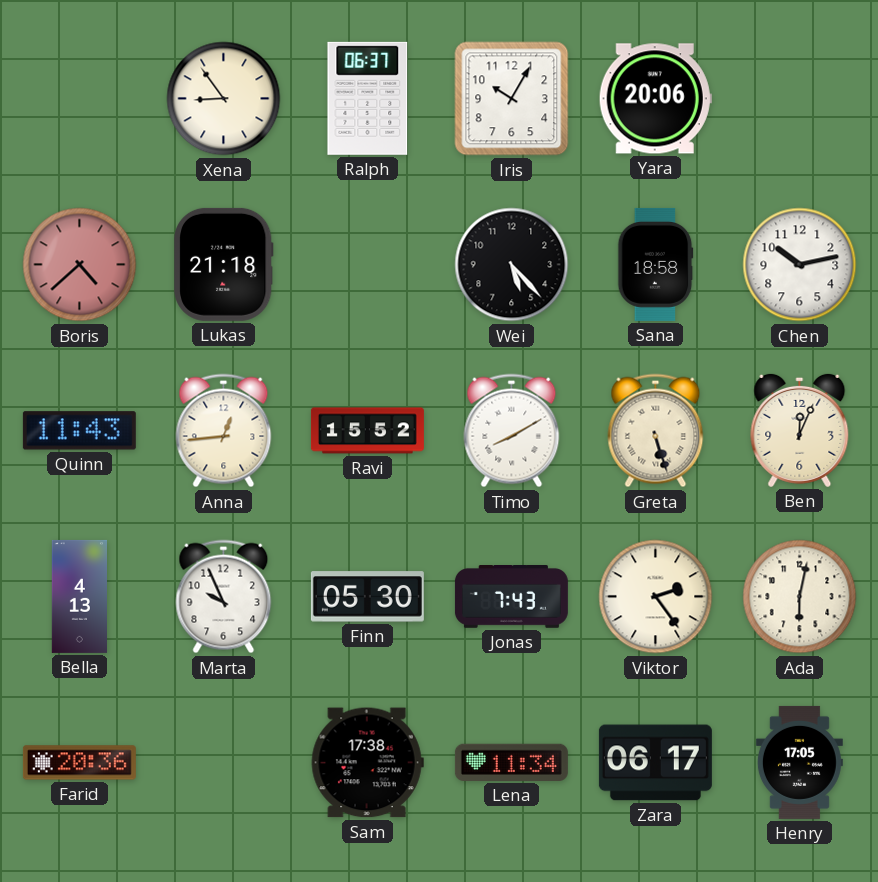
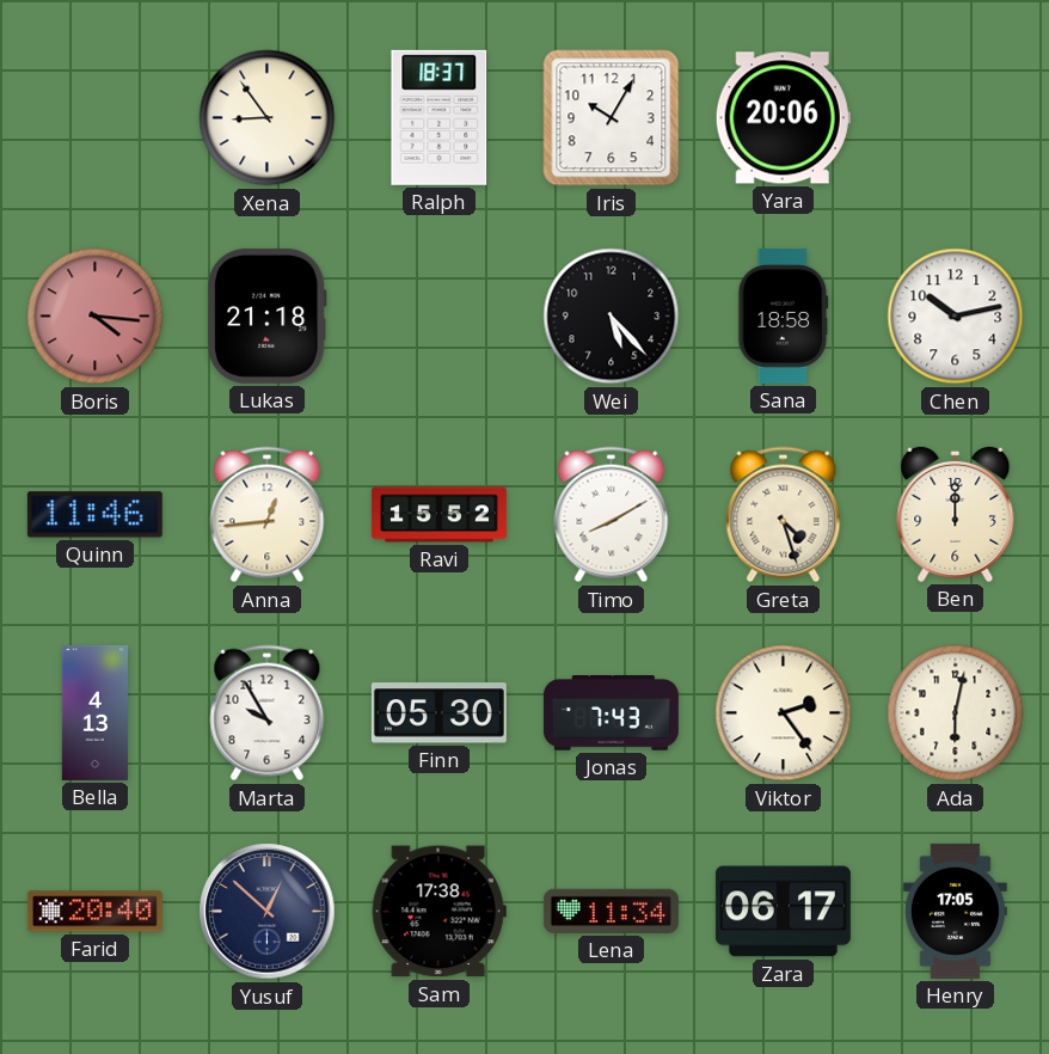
Ralph: 06:37 -> 18:37 (440, 117)
Boris: 4:38 -> 4:16 (96, 317)
Quinn: 11:43 -> 11:46 (94, 515)
Greta: 5:27 -> 4:27 (784, 515)
Ben: 12:04 -> 12:00 (956, 514)
Marta: 9:56 -> 9:55 (268, 713)
Farid: 20:36 -> 20:40 (94, 912)
Yusuf: none -> 12:52 (268, 912)
